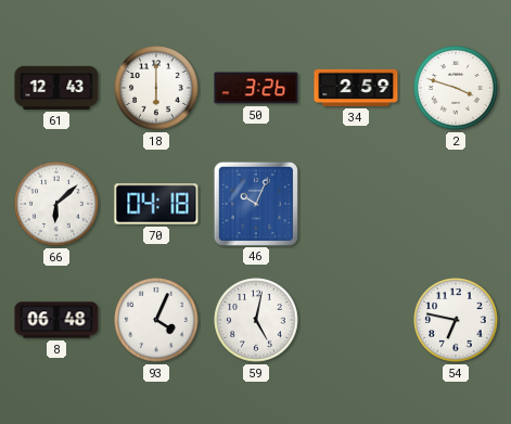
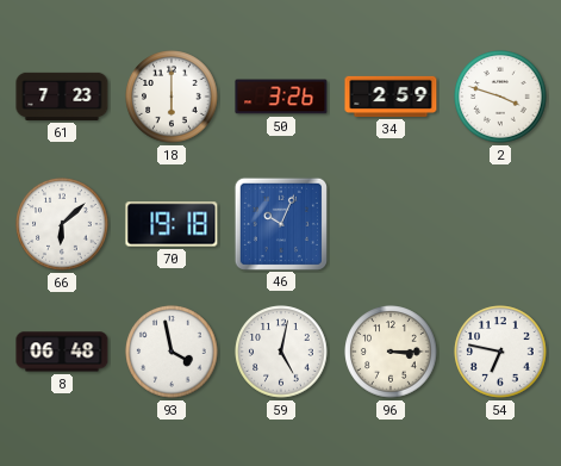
61: 12:43 -> 7:23 (62, 97)
70: 04:18 -> 19:18 (172, 224)
93: 4:04 -> 3:58 (172, 352)
96: none -> 3:15 (391, 352)
